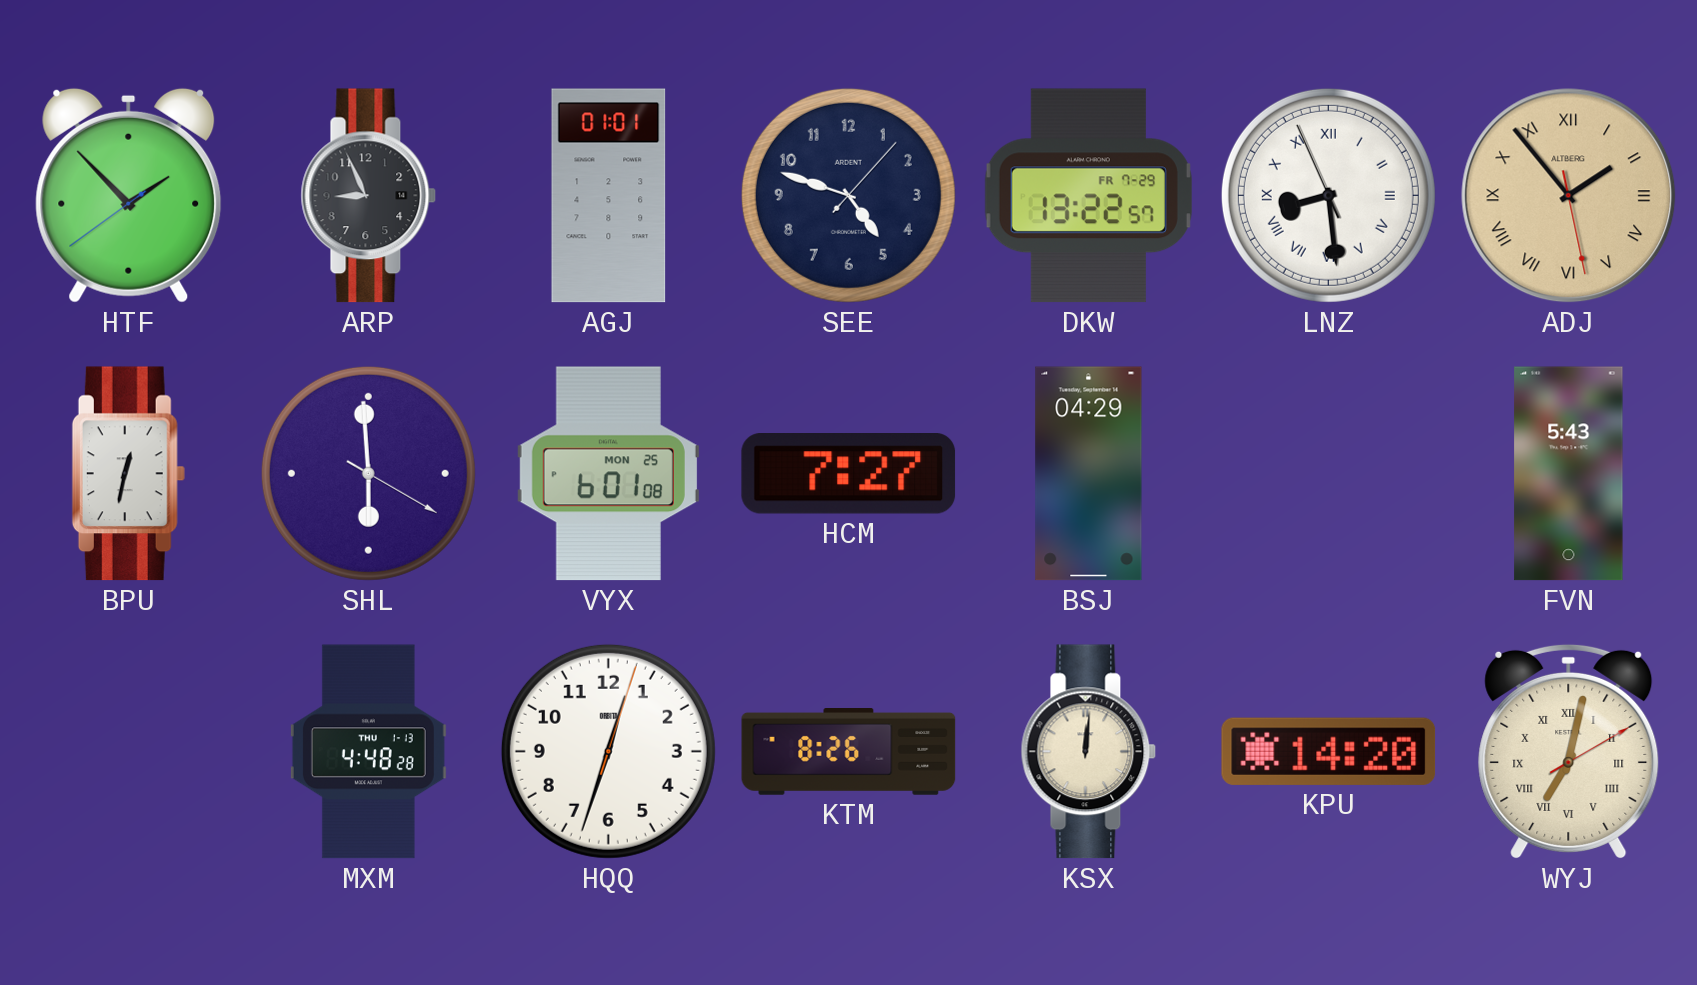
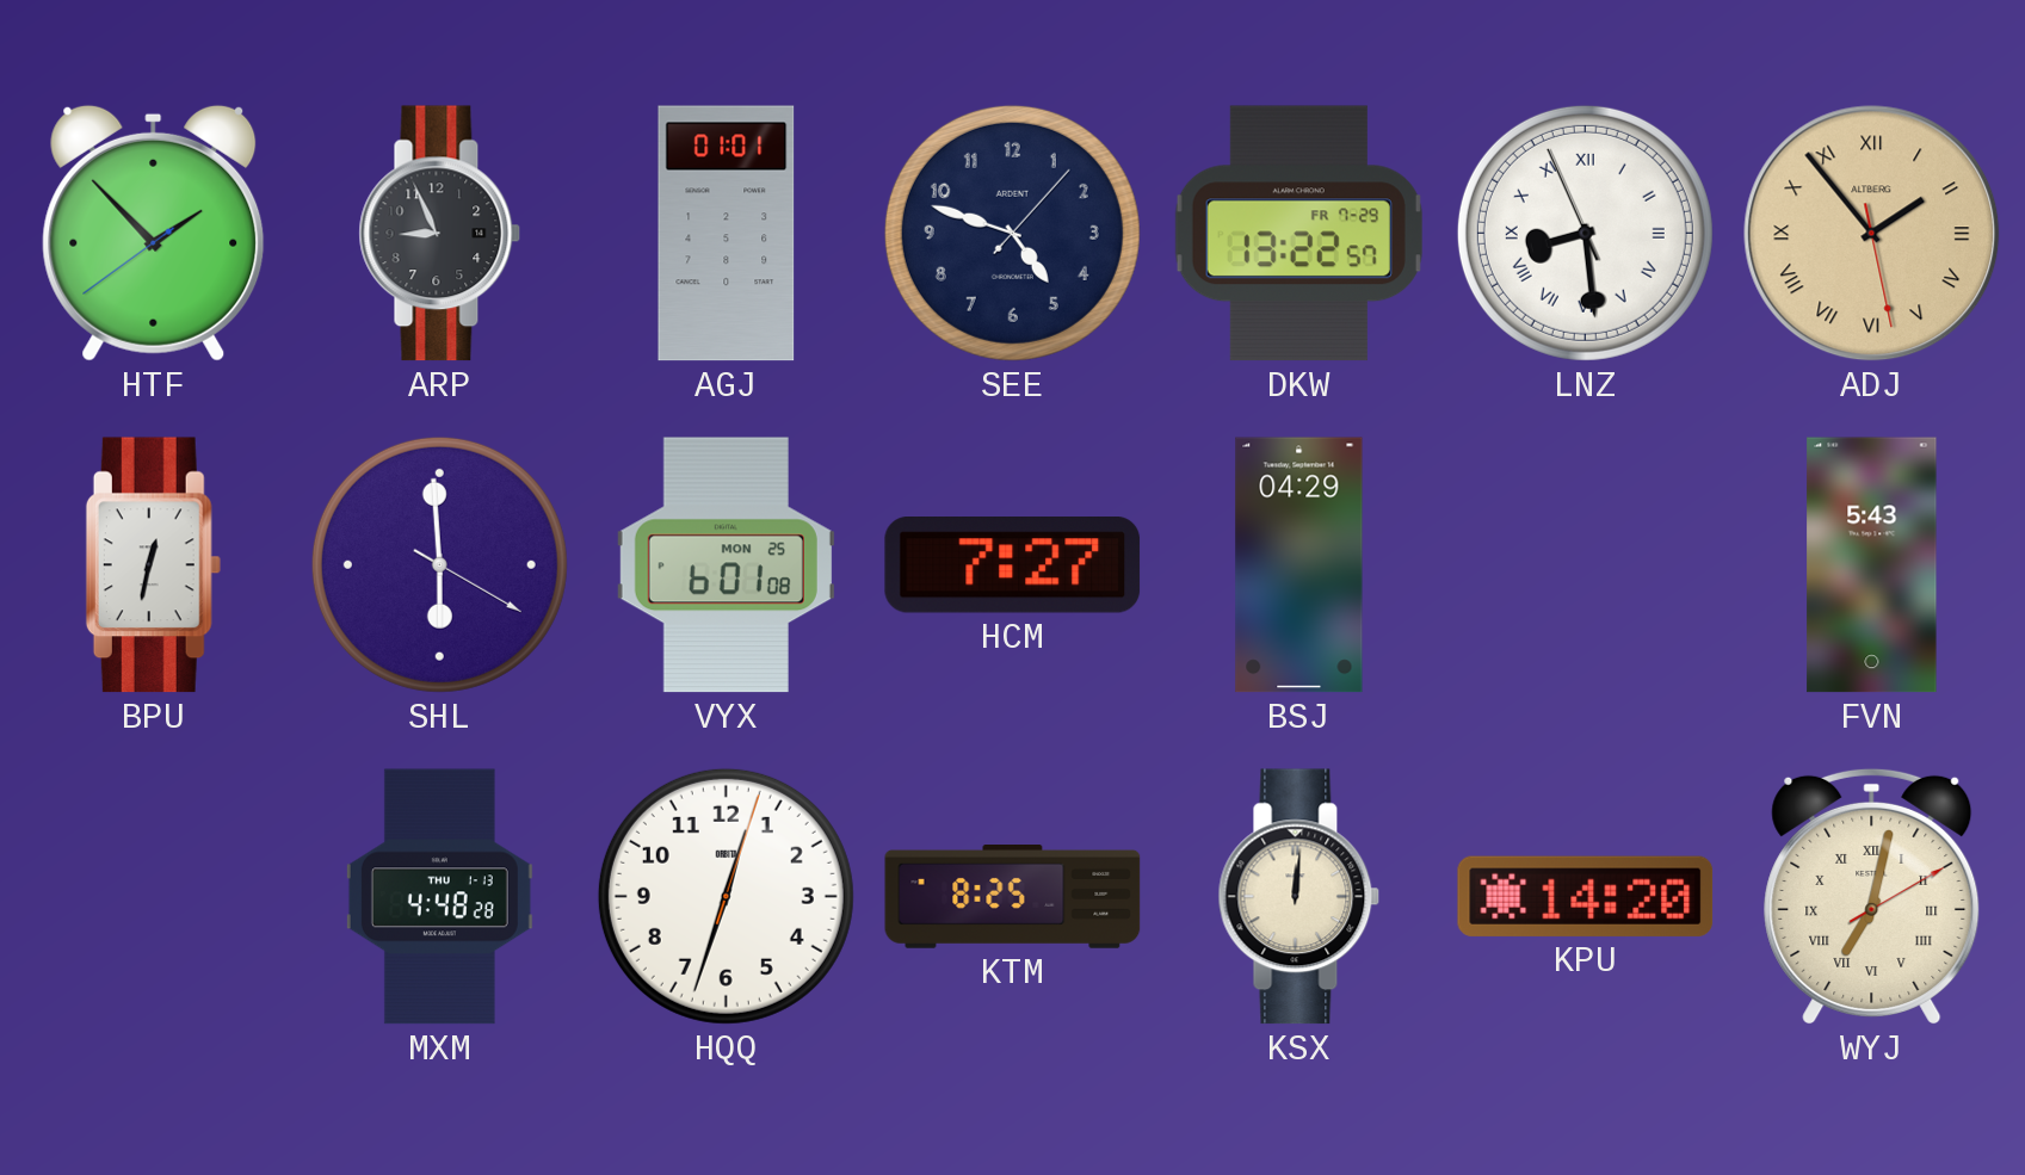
KTM: 8:26 -> 8:25 (1013, 897)
